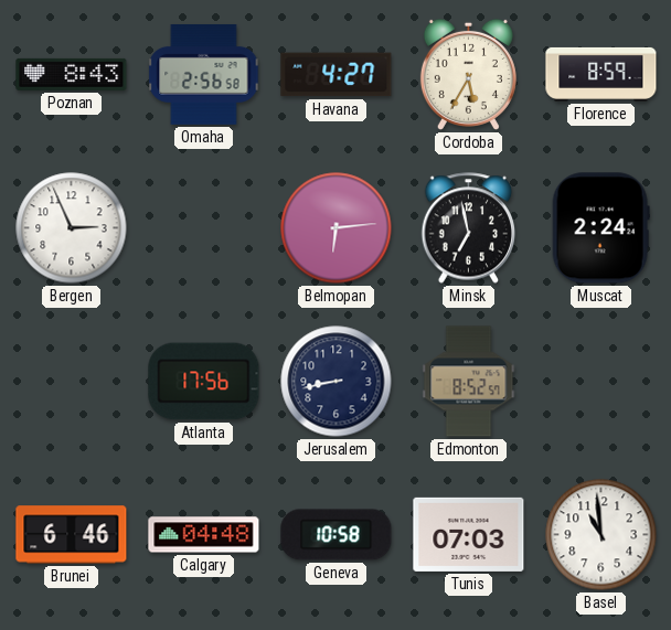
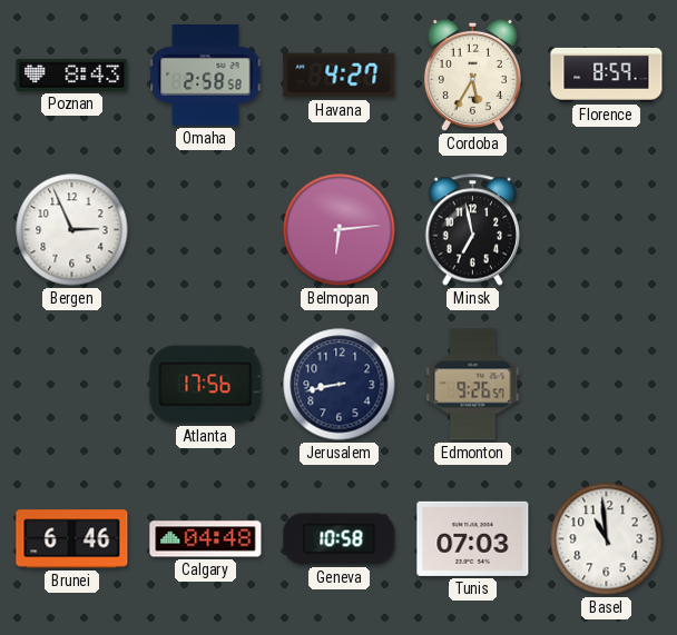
Omaha: 2:56 -> 2:58 (206, 75)
Muscat: 2:24 -> none (600, 228)
Edmonton: 8:52 -> 9:26 (473, 385)
